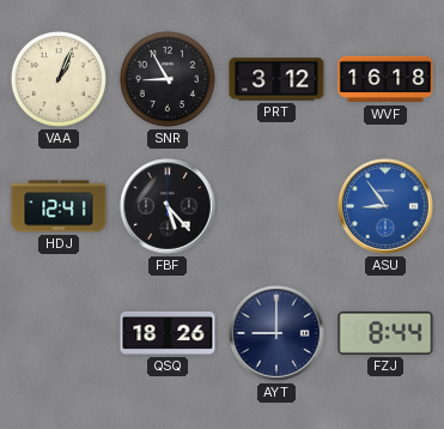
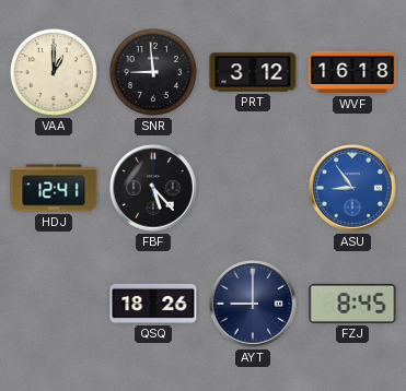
VAA: 1:04 -> 1:00 (54, 72)
SNR: 8:55 -> 8:59 (153, 72)
FZJ: 8:44 -> 8:45 (352, 304)
